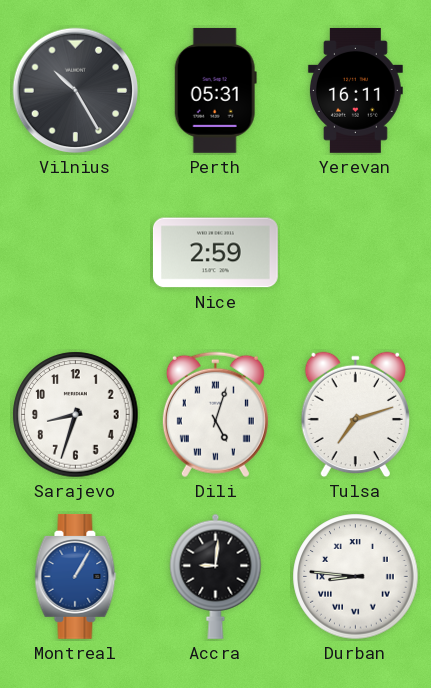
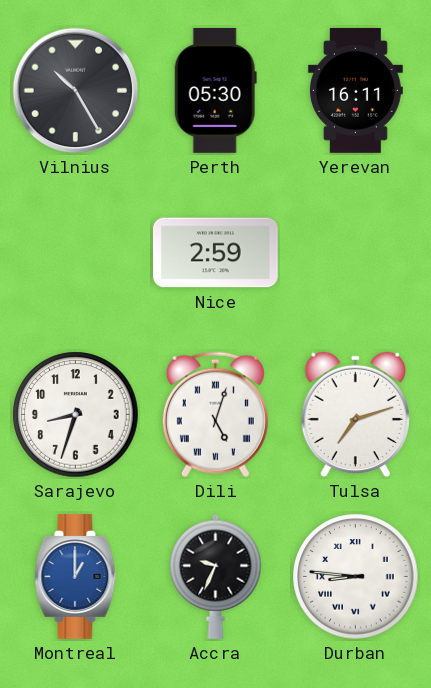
Perth: 05:31 -> 05:30 (215, 90)
Montreal: 1:05 -> 1:00 (76, 576)
Accra: 9:01 -> 9:34 (216, 576)
